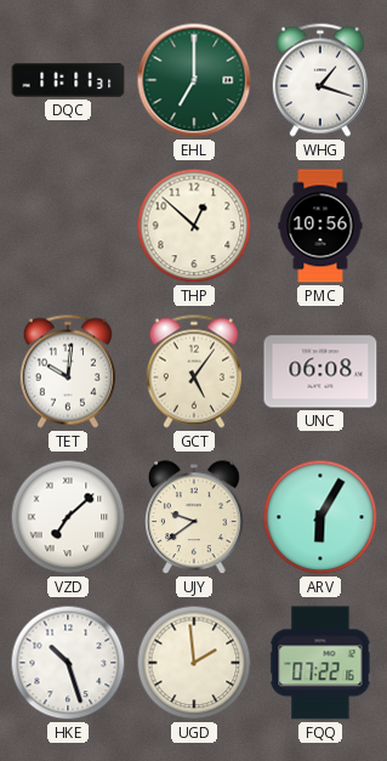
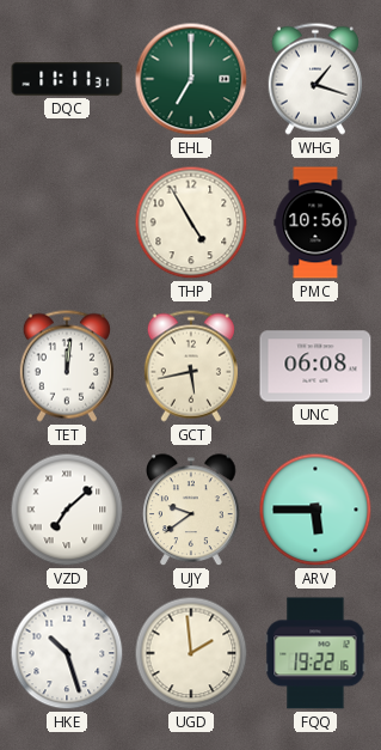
THP: 12:52 -> 4:55 (191, 222)
TET: 10:01 -> 12:01 (67, 366)
GCT: 5:06 -> 5:43 (191, 366)
ARV: 6:05 -> 5:45 (315, 510)
FQQ: 07:22 -> 19:22 (315, 653)
